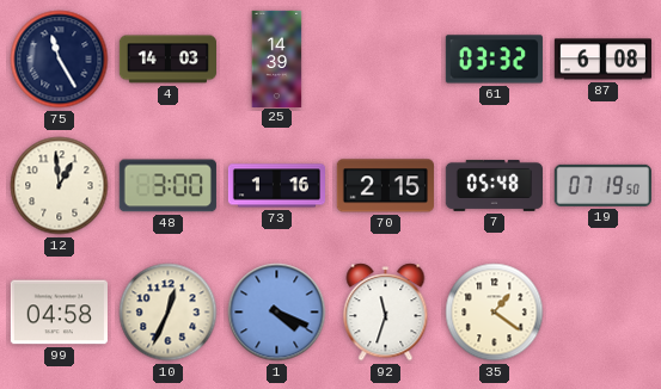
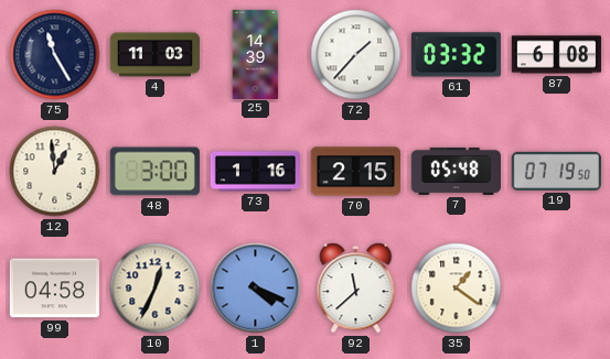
4: 14:03 -> 11:03 (154, 55)
72: none -> 1:37 (356, 55)
92: 11:33 -> 11:38 (356, 289)
